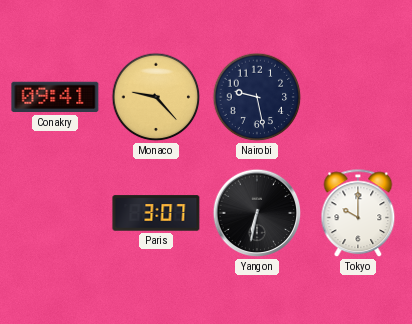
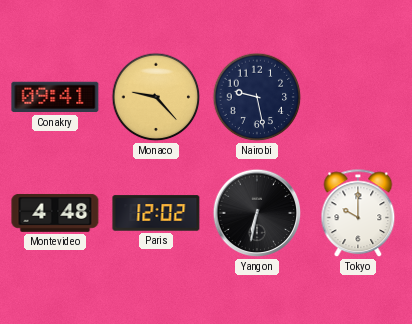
Montevideo: none -> 4:48 (55, 213)
Paris: 3:07 -> 12:02 (156, 213)
